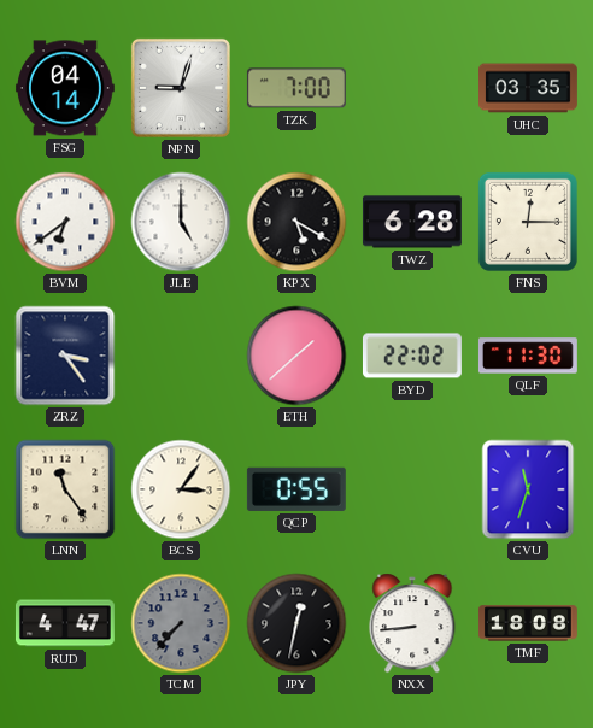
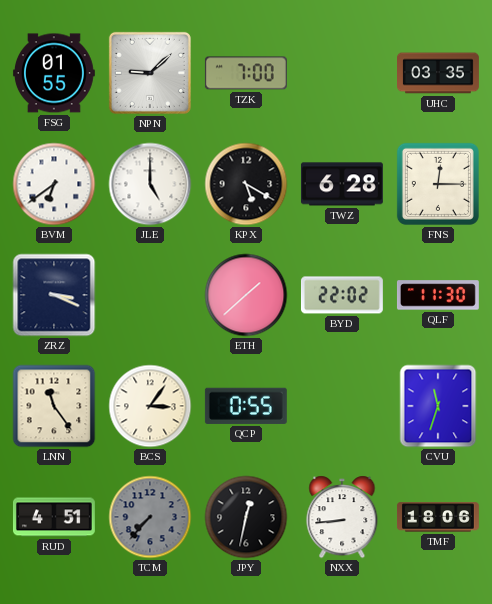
FSG: 04:14 -> 01:55 (54, 73)
NPN: 9:03 -> 9:08 (150, 73)
ZRZ: 3:24 -> 3:19 (54, 295)
RUD: 4:47 -> 4:51 (54, 517)
TMF: 18:08 -> 18:06 (438, 517)
